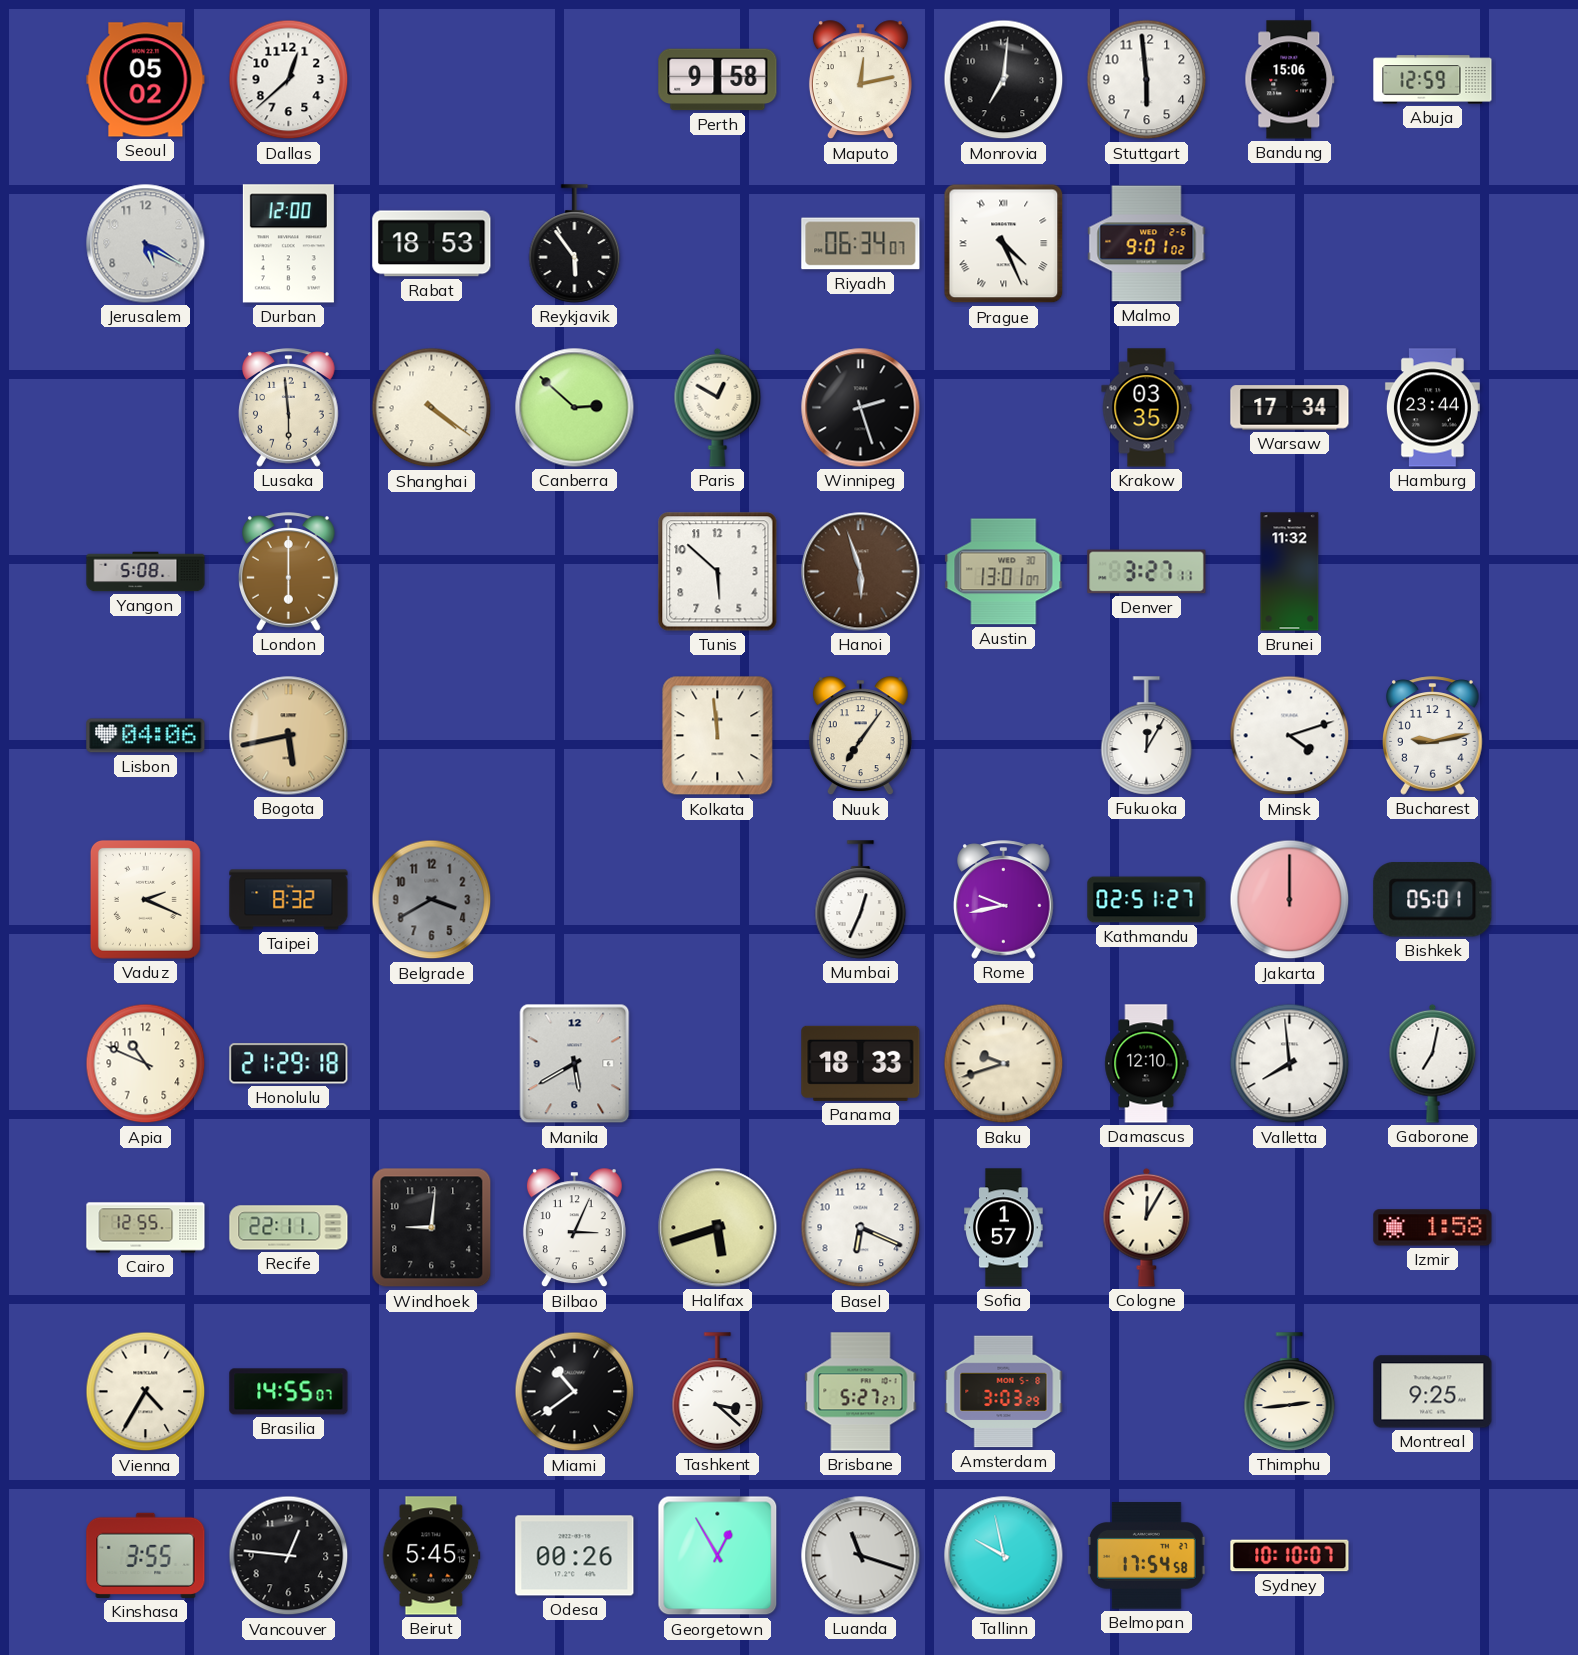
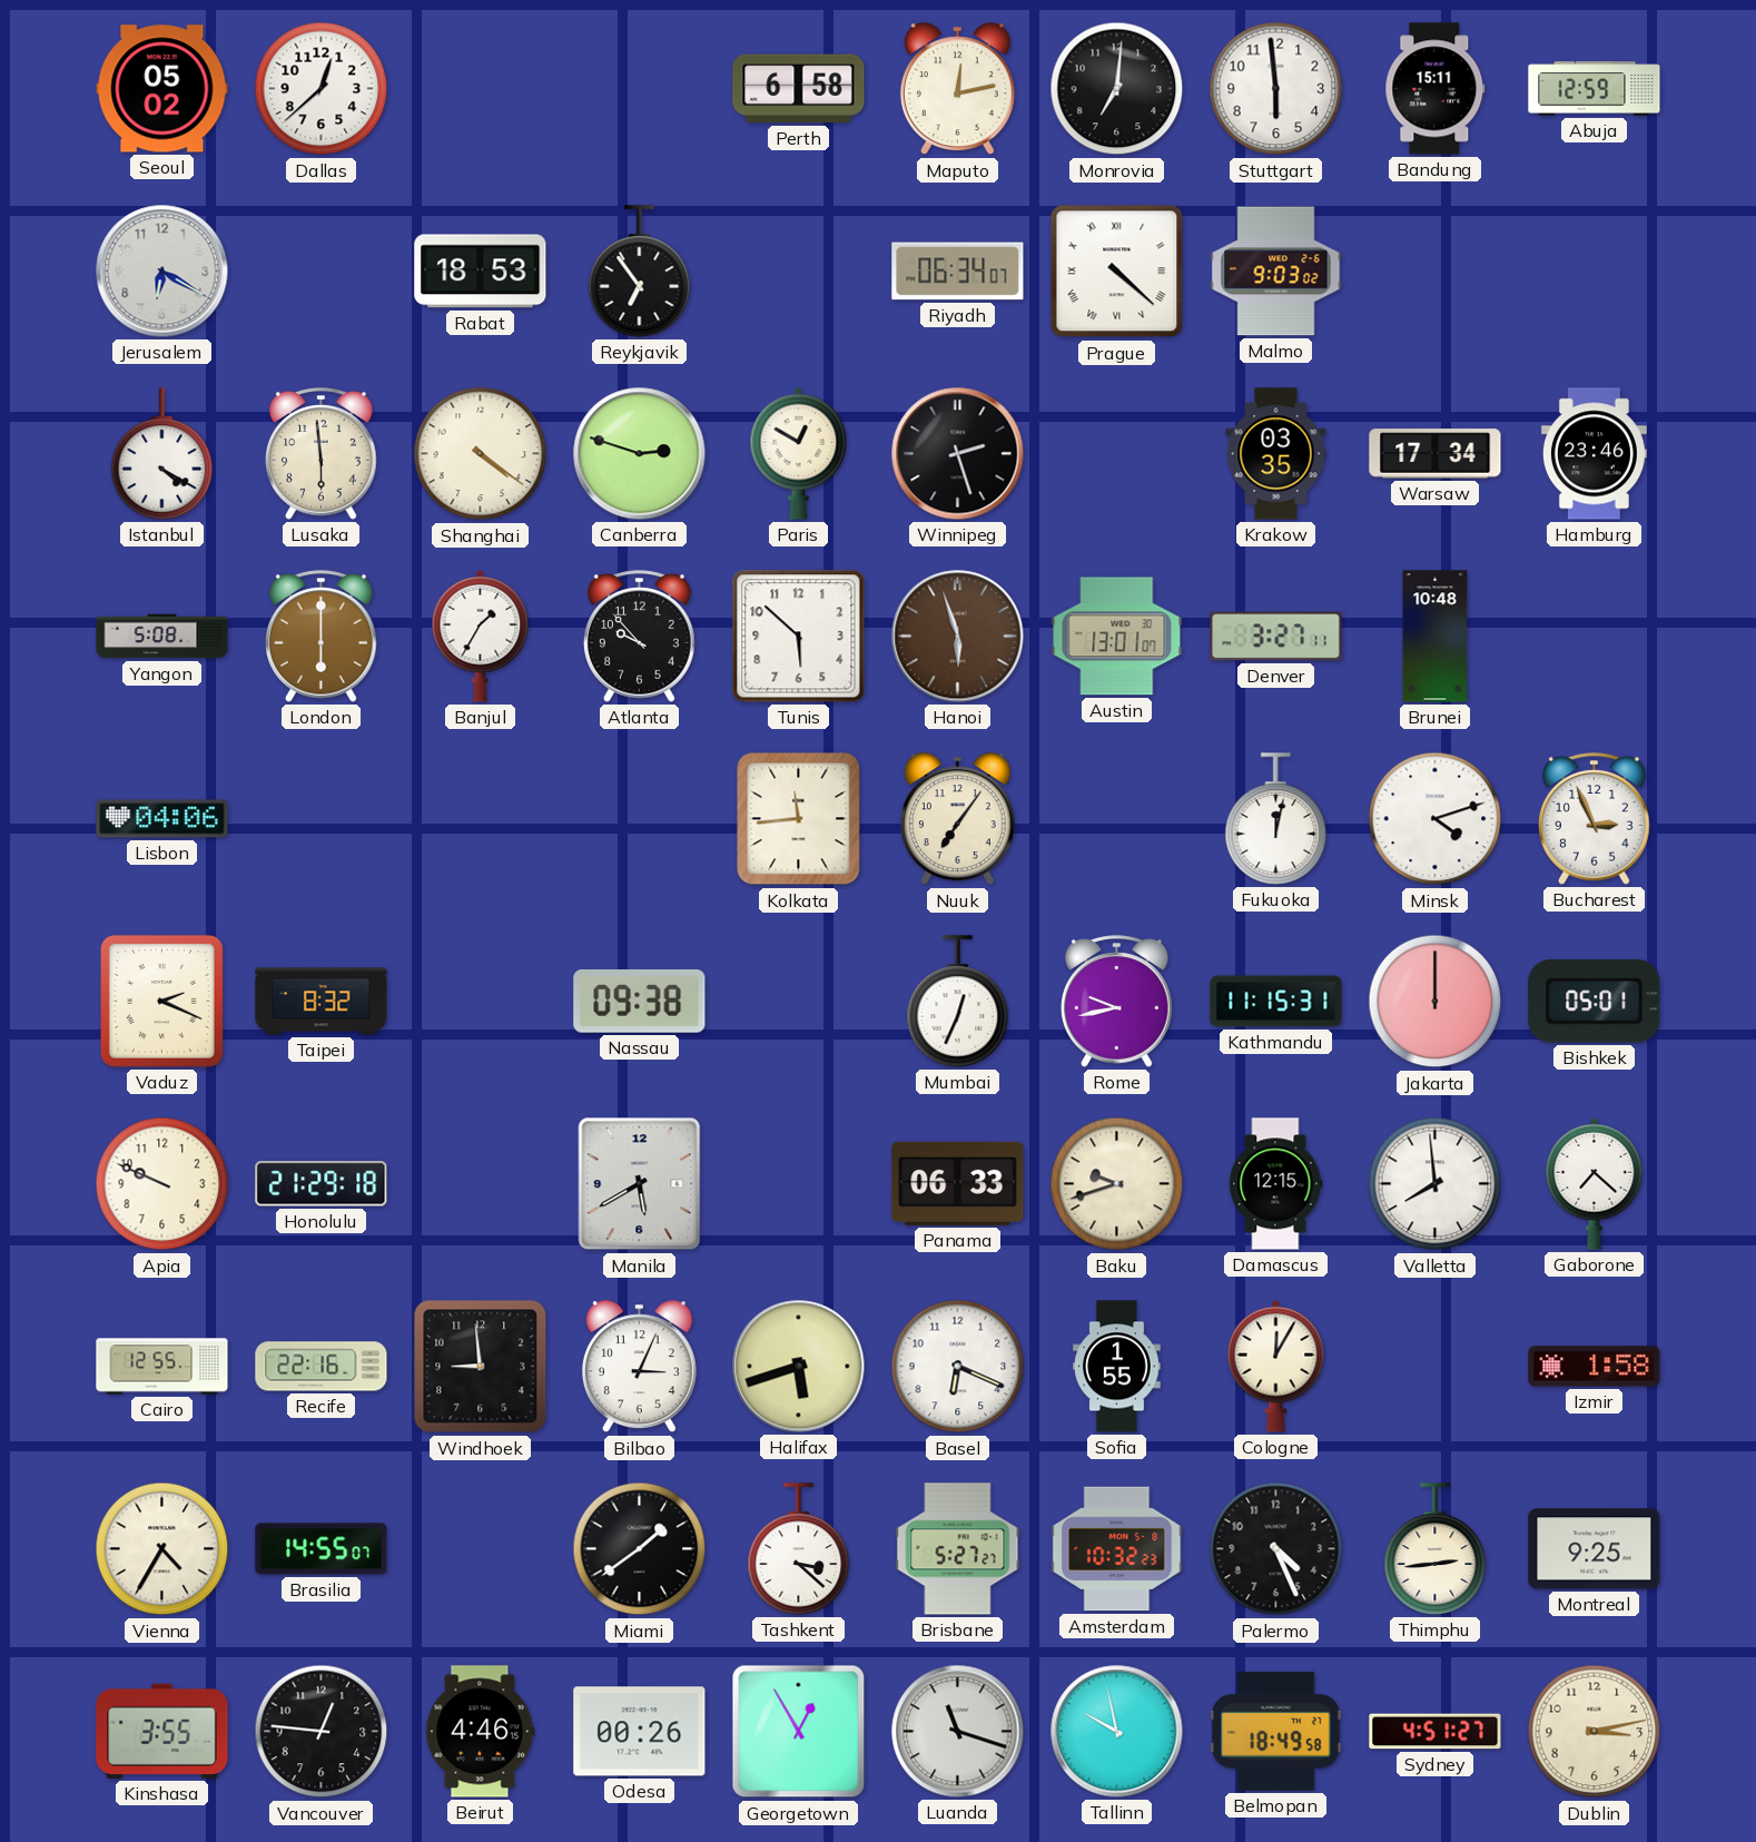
Perth: 9:58 -> 6:58 (799, 89)
Bandung: 15:06 -> 15:11 (1436, 89)
Jerusalem: 5:20 -> 6:20 (162, 272)
Durban: 12:00 -> none (288, 244)
Reykjavik: 5:54 -> 6:54 (640, 272)
Prague: 4:26 -> 4:22 (1117, 272)
Malmo: 9:01 -> 9:03 (1276, 272)
Istanbul: none -> 4:20 (162, 454)
Canberra: 2:52 -> 2:48 (640, 454)
Hamburg: 23:44 -> 23:46 (1594, 454)
Banjul: none -> 1:35 (481, 636)
Atlanta: none -> 9:53 (640, 637)
Brunei: 11:32 -> 10:48 (1436, 637)
Bogota: 5:43 -> none (289, 736)
Kolkata: 11:59 -> 11:44 (799, 819)
Fukuoka: 12:05 -> 12:02 (1276, 819)
Bucharest: 9:13 -> 2:56 (1595, 819)
Belgrade: 3:40 -> none (432, 900)
Nassau: none -> 09:38 (640, 1001)
Kathmandu: 02:51 -> 11:15 (1276, 1002)
Apia: 10:49 -> 9:49 (162, 1184)
Panama: 18:33 -> 06:33 (958, 1183)
Damascus: 12:10 -> 12:15 (1276, 1184)
Gaborone: 7:02 -> 7:22 (1595, 1183)
Recife: 22:11 -> 22:16 (322, 1367)
Windhoek: 9:01 -> 8:59 (481, 1367)
Sofia: 1:57 -> 1:55 (1117, 1367)
Miami: 10:39 -> 1:39 (640, 1549)
Amsterdam: 3:03 -> 10:32 (1117, 1549)
Palermo: none -> 4:26 (1276, 1549)
Beirut: 5:45 -> 4:46 (481, 1732)
Belmopan: 17:54 -> 18:49 (1276, 1732)
Sydney: 10:10 -> 4:51 (1436, 1732)
Dublin: none -> 3:13 (1595, 1732)
